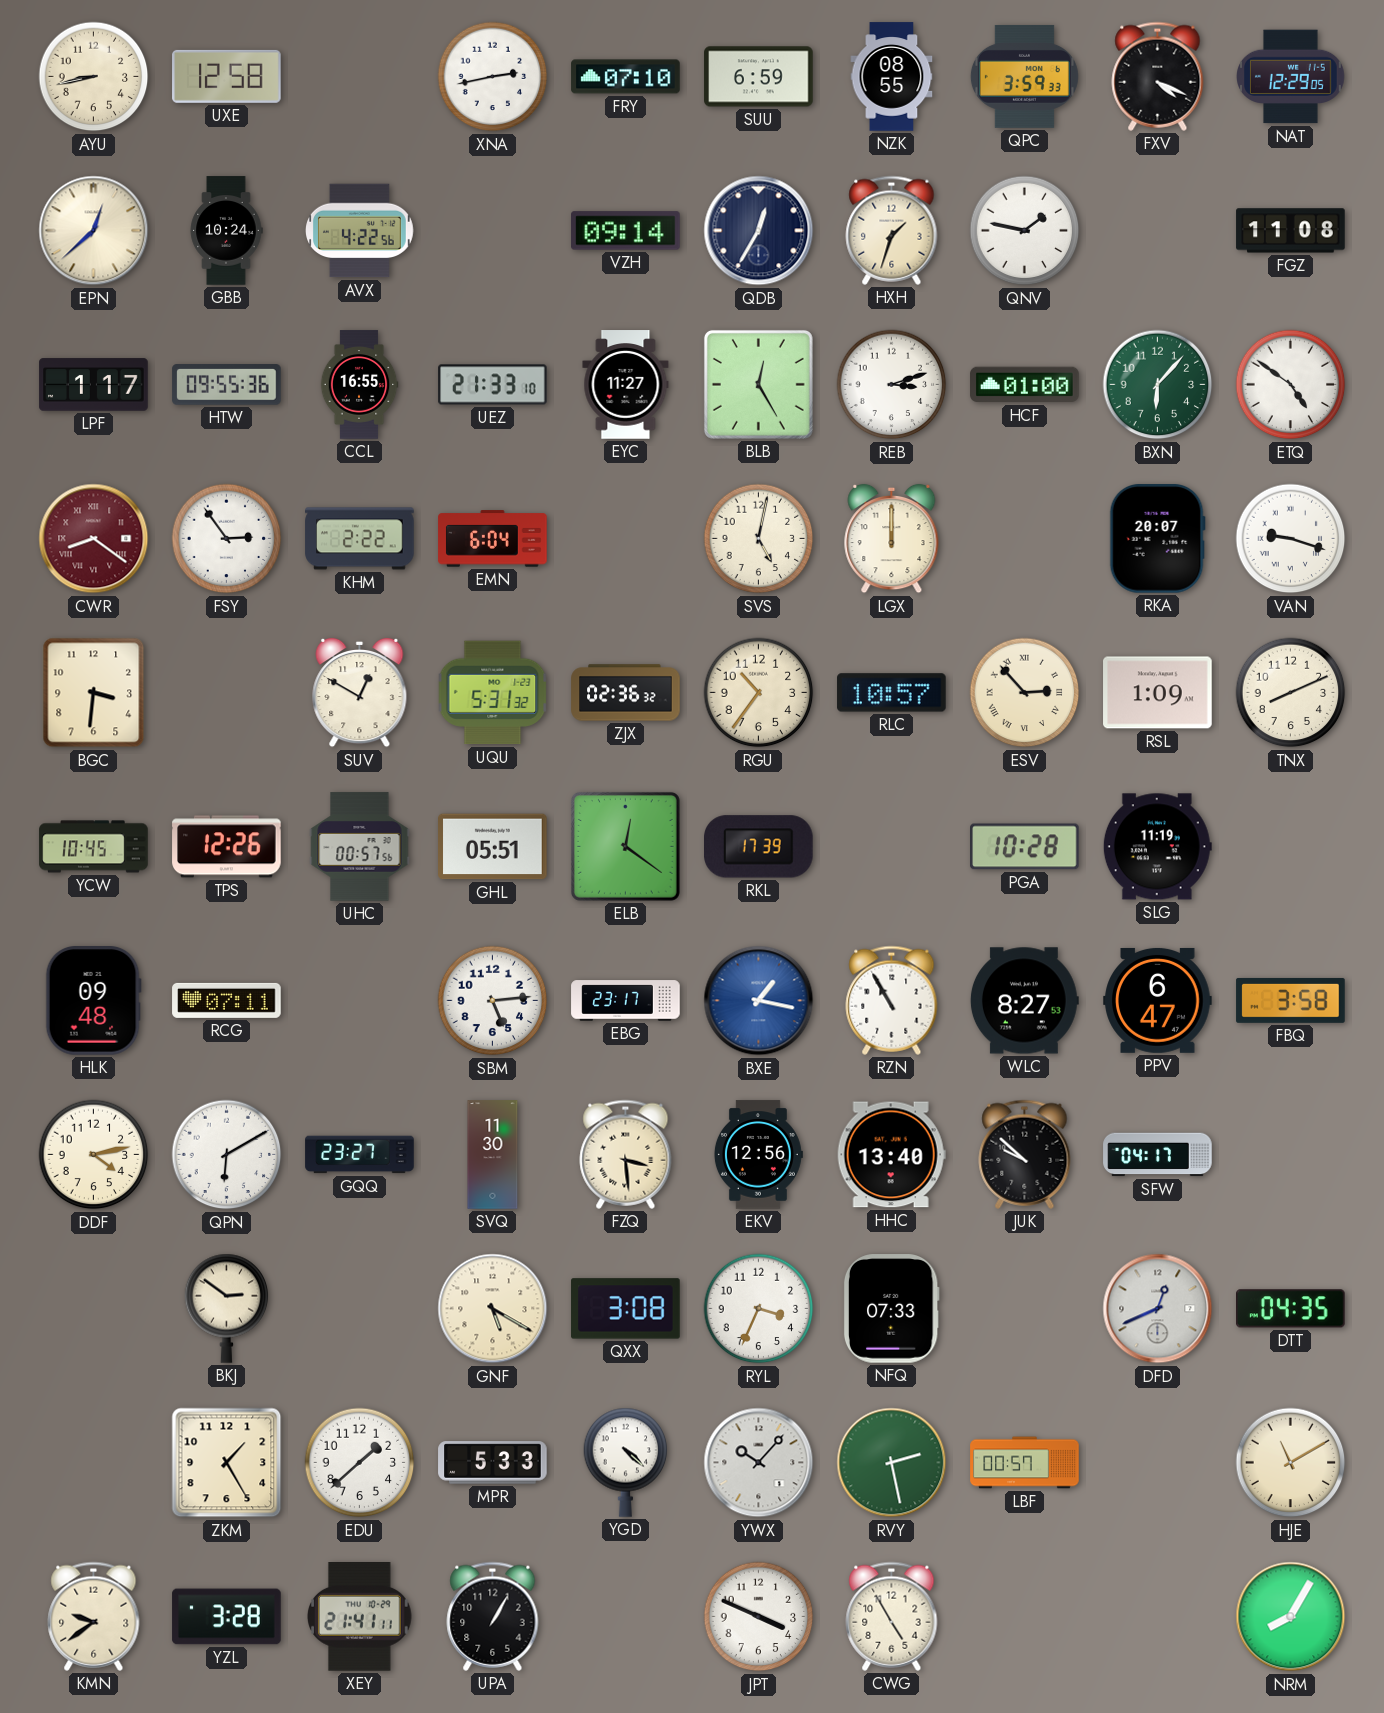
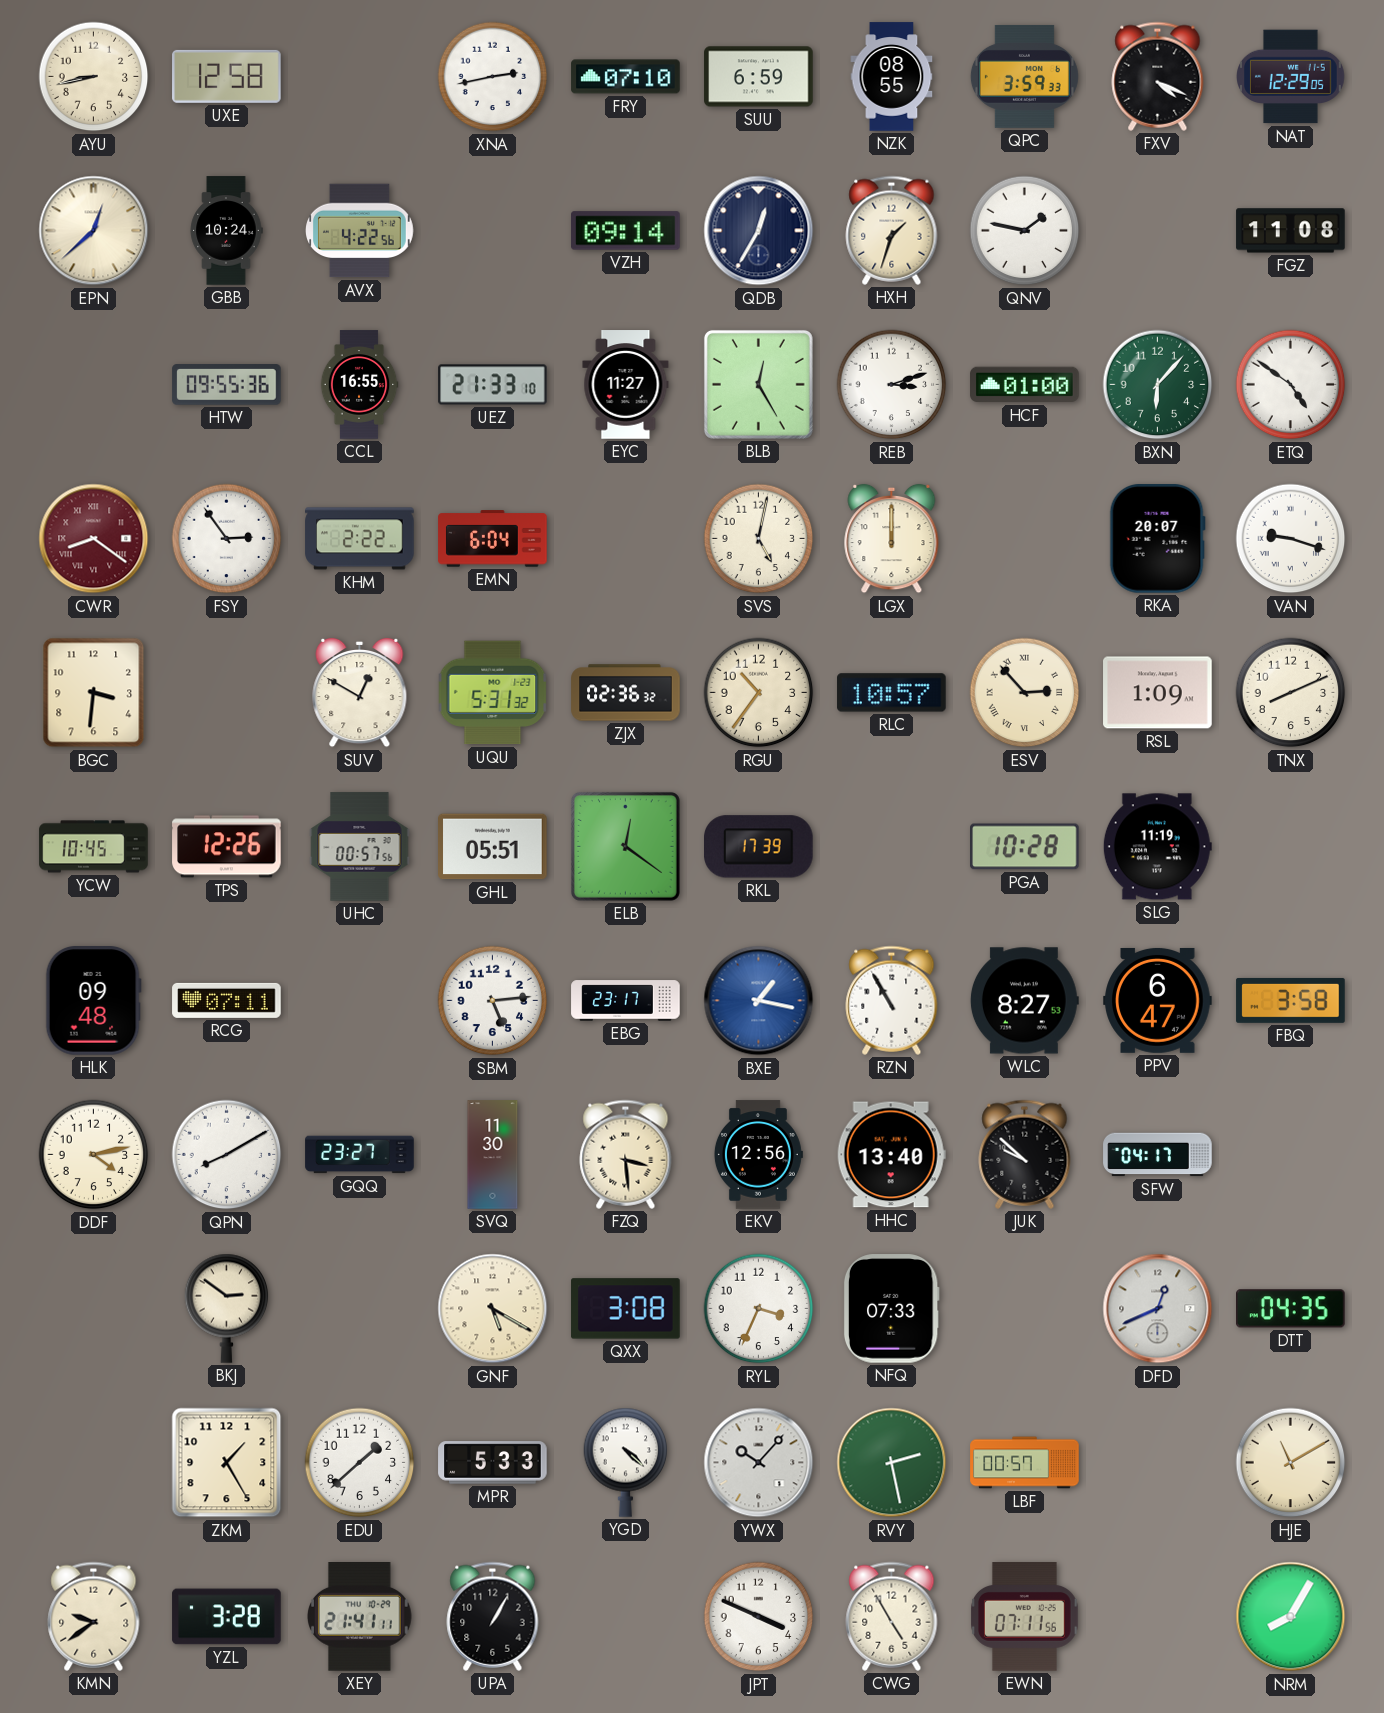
LPF: 1:17 -> none (94, 385)
QPN: 6:10 -> 8:10 (227, 1155)
EWN: none -> 07:11 (1025, 1617)
